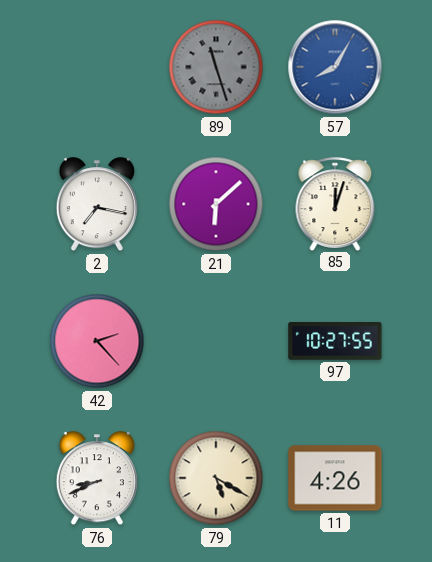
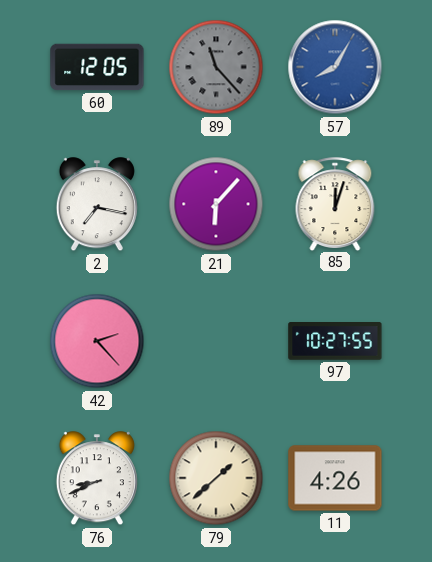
60: none -> 12:05 (97, 67)
89: 11:27 -> 11:23 (216, 67)
21: 6:08 -> 6:07 (216, 204)
79: 5:20 -> 1:38 (216, 478)
